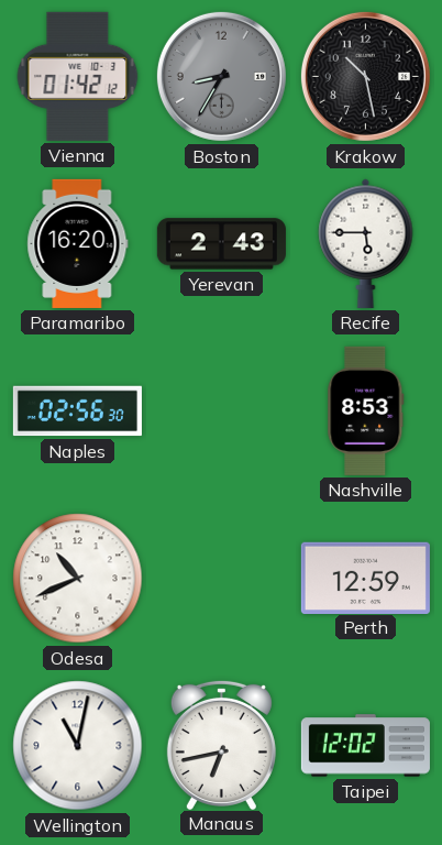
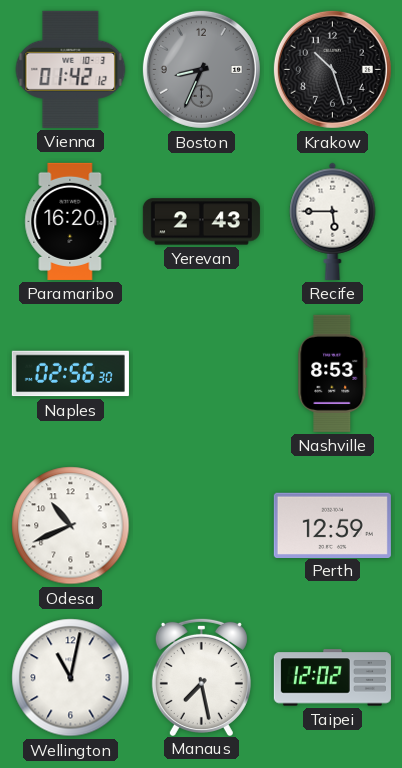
Boston: 8:35 -> 8:34 (201, 69)
Krakow: 10:28 -> 10:27 (332, 69)
Manaus: 6:43 -> 7:28 (201, 676)
